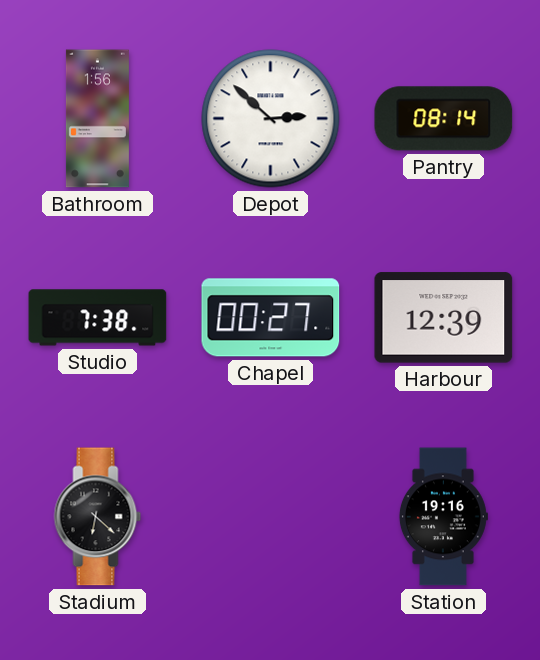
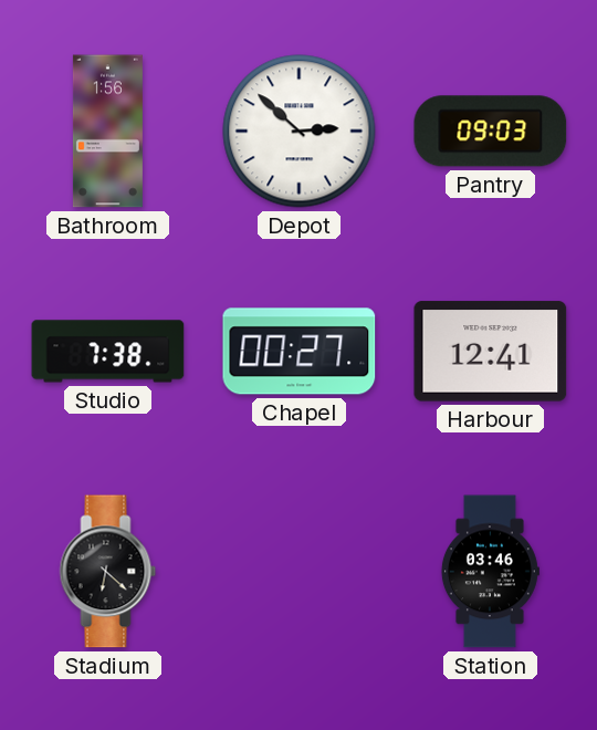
Pantry: 08:14 -> 09:03 (491, 132)
Harbour: 12:39 -> 12:41 (491, 352)
Station: 19:16 -> 03:46 (490, 572)
